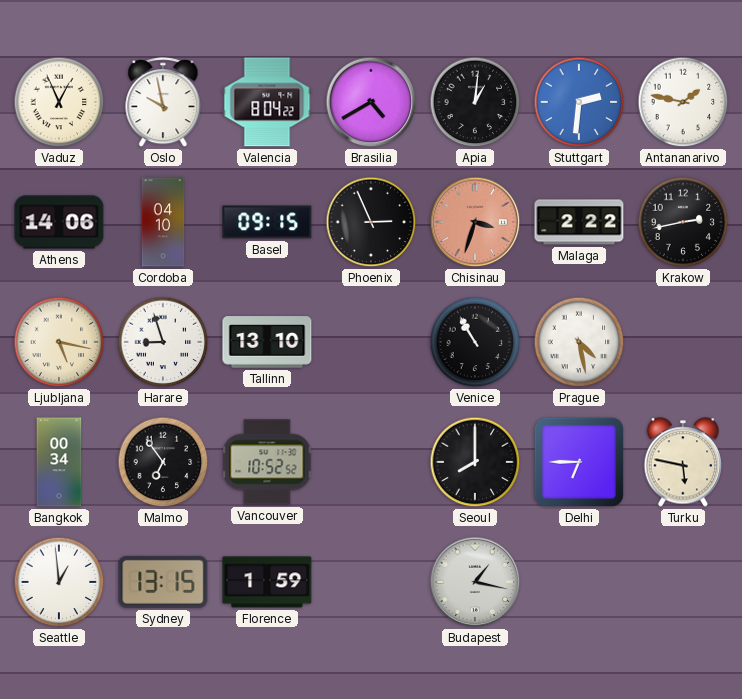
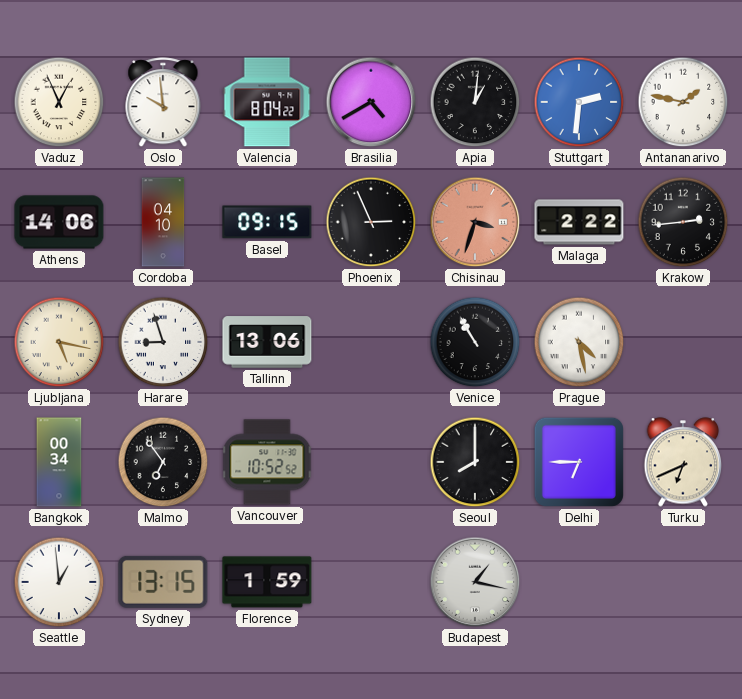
Oslo: 9:58 -> 9:59 (163, 103)
Krakow: 2:43 -> 2:44 (683, 222)
Tallinn: 13:10 -> 13:06 (267, 342)
Turku: 5:47 -> 6:41 (683, 462)
